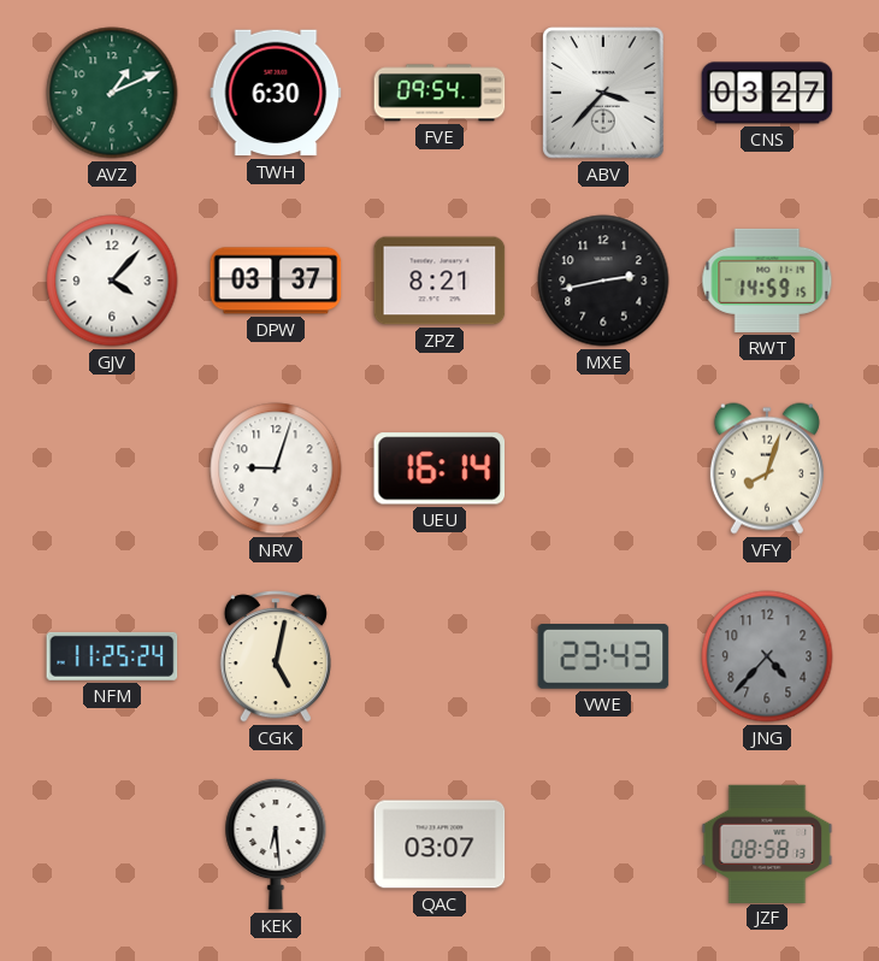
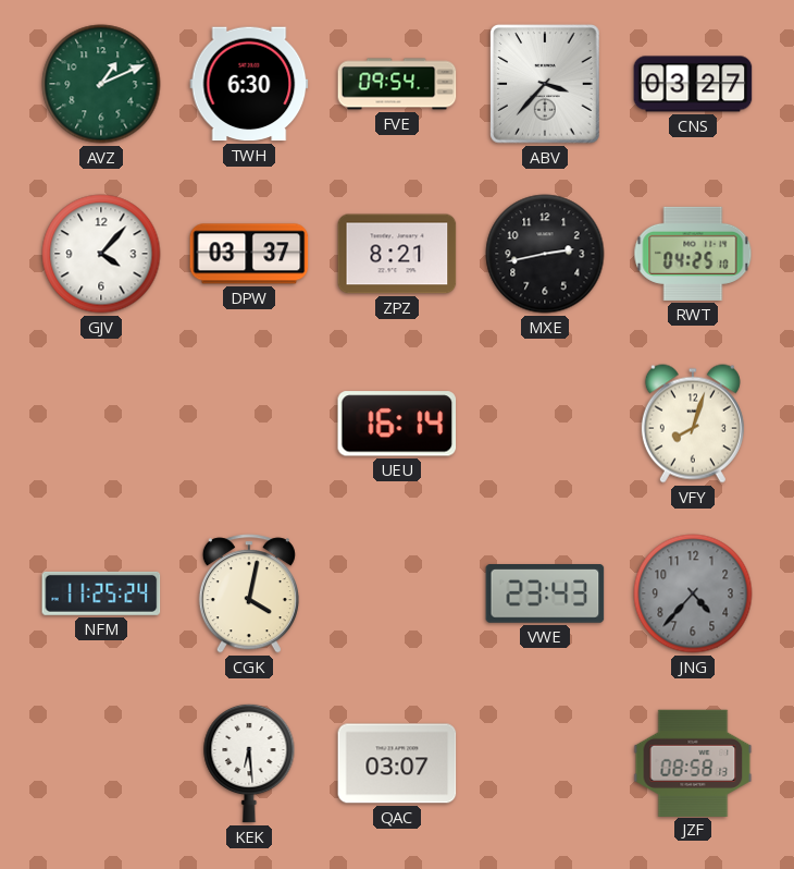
RWT: 14:59 -> 04:25 (693, 254)
NRV: 9:03 -> none (276, 468)
CGK: 5:02 -> 4:02 (249, 593)
